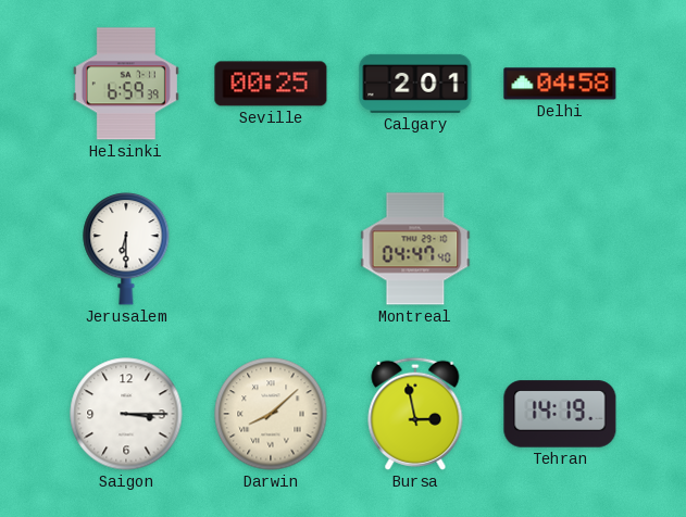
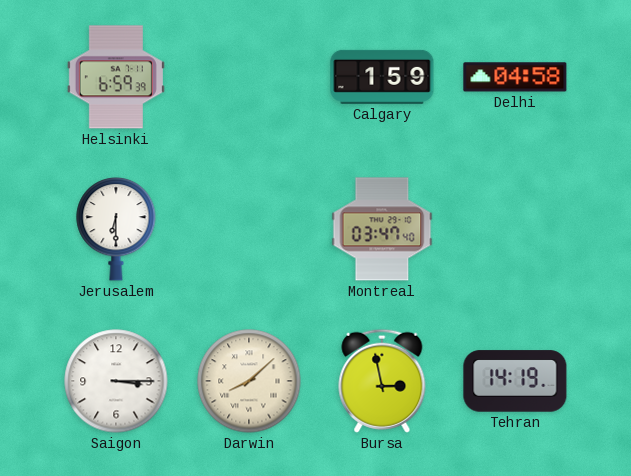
Seville: 00:25 -> none (271, 84)
Calgary: 2:01 -> 1:59 (382, 77)
Montreal: 04:47 -> 03:47 (382, 229)
